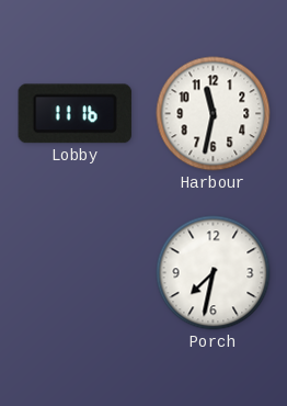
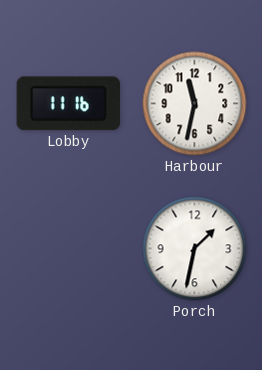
Porch: 7:32 -> 1:32 (195, 249)
